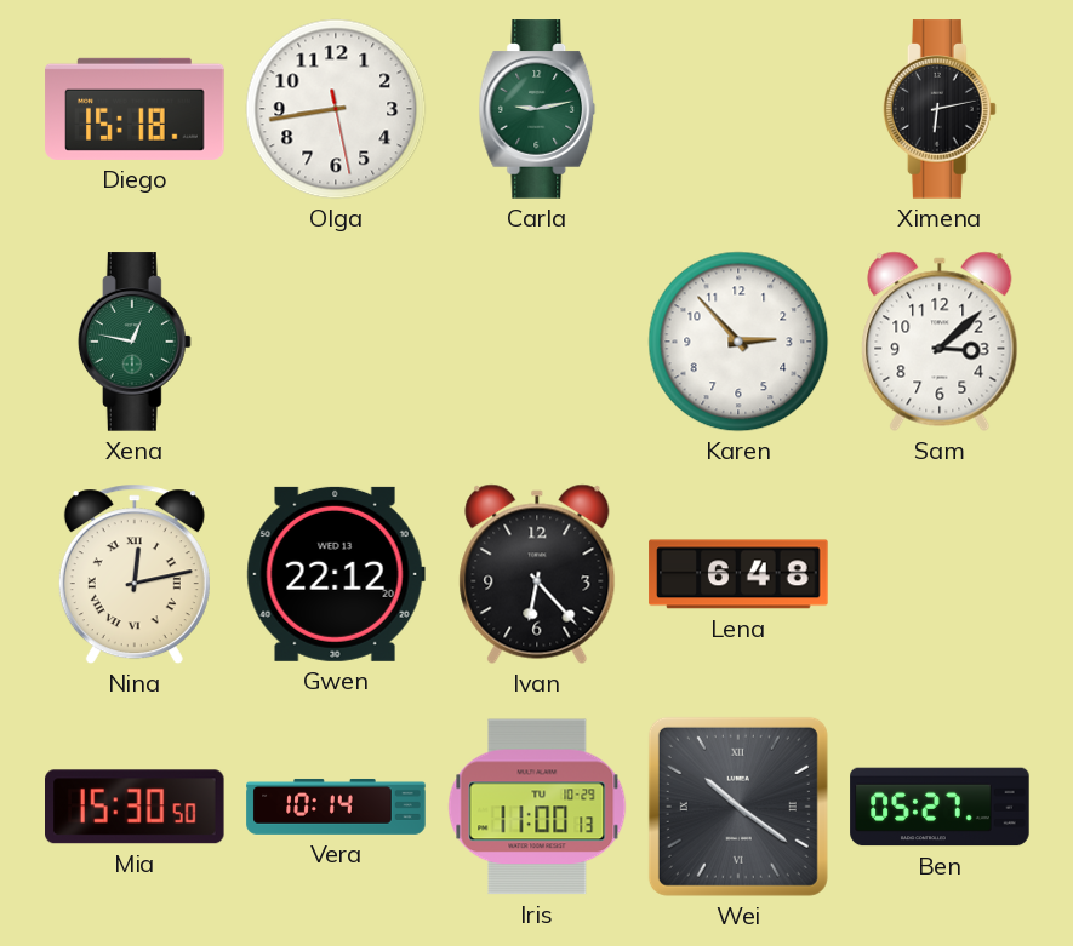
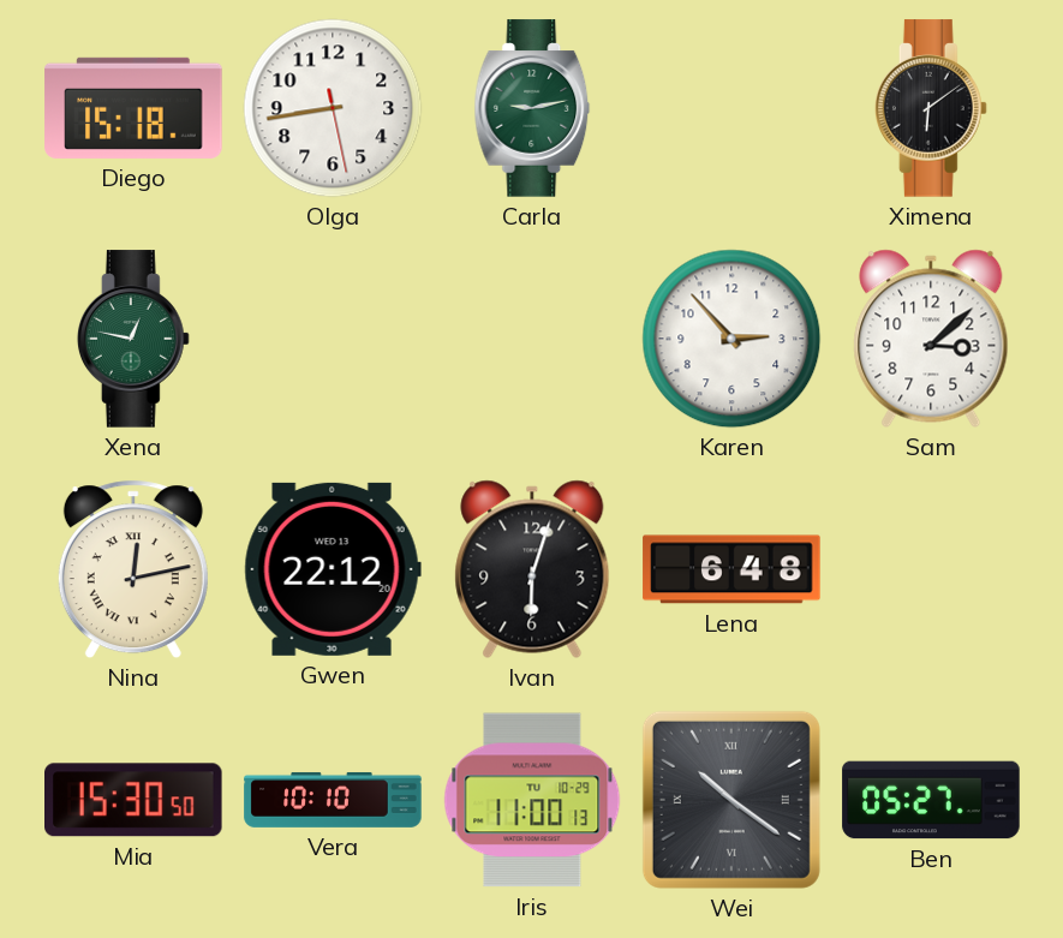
Ximena: 6:13 -> 6:09 (931, 108)
Ivan: 6:23 -> 6:03 (532, 569)
Vera: 10:14 -> 10:10 (333, 800)
